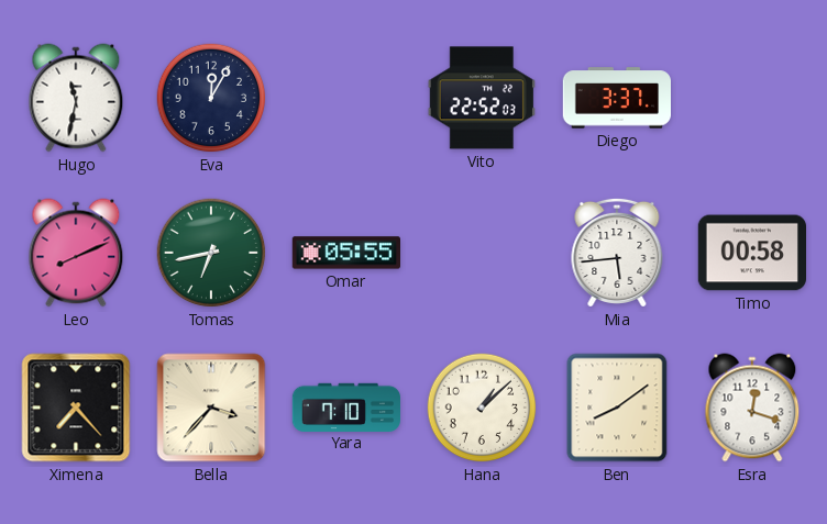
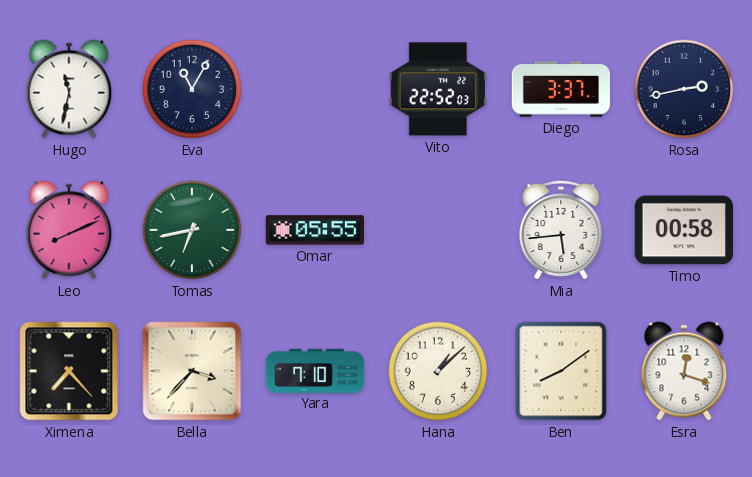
Eva: 12:05 -> 11:05 (192, 89)
Rosa: none -> 2:43 (684, 89)
